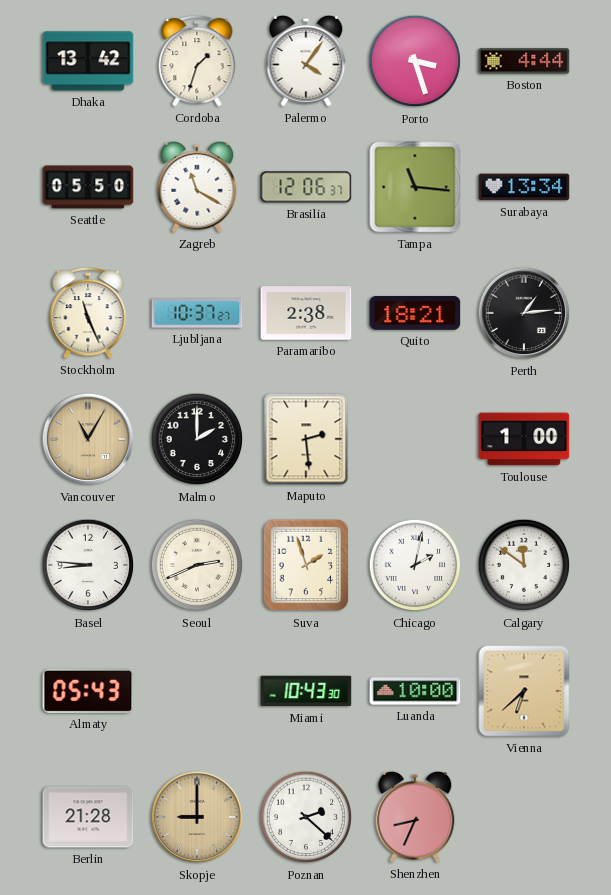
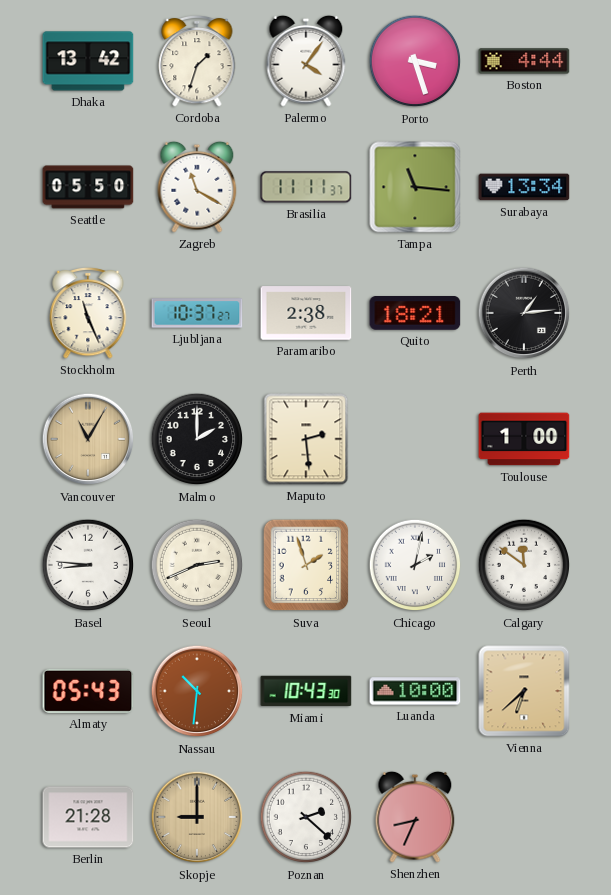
Brasilia: 12:06 -> 11:11 (306, 187)
Nassau: none -> 10:31 (197, 691)
